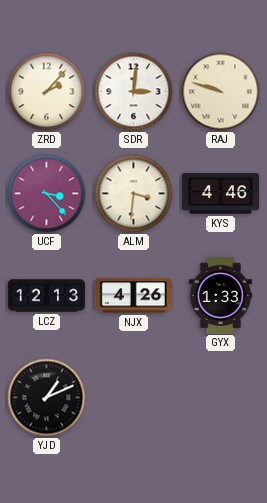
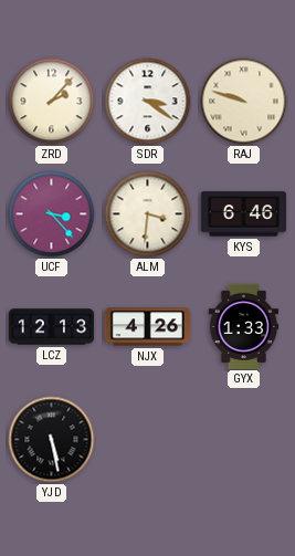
SDR: 3:01 -> 3:21 (148, 102)
KYS: 4:46 -> 6:46 (243, 214)
YJD: 1:11 -> 5:28 (52, 440)
